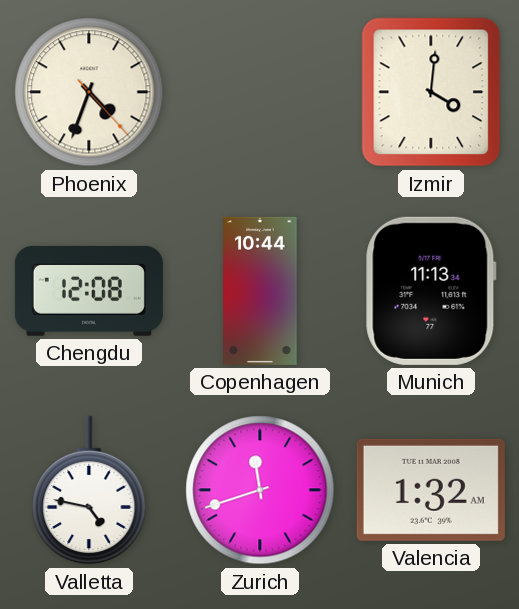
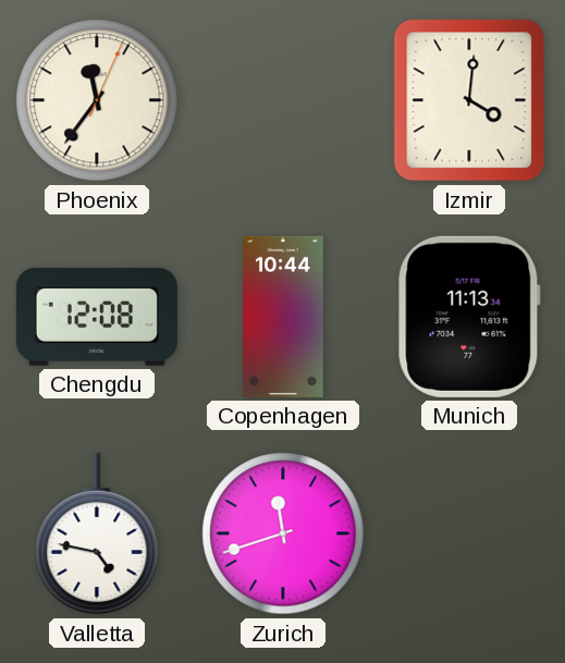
Phoenix: 4:33 -> 11:36 (97, 100)
Valencia: 1:32 -> none (431, 490)
